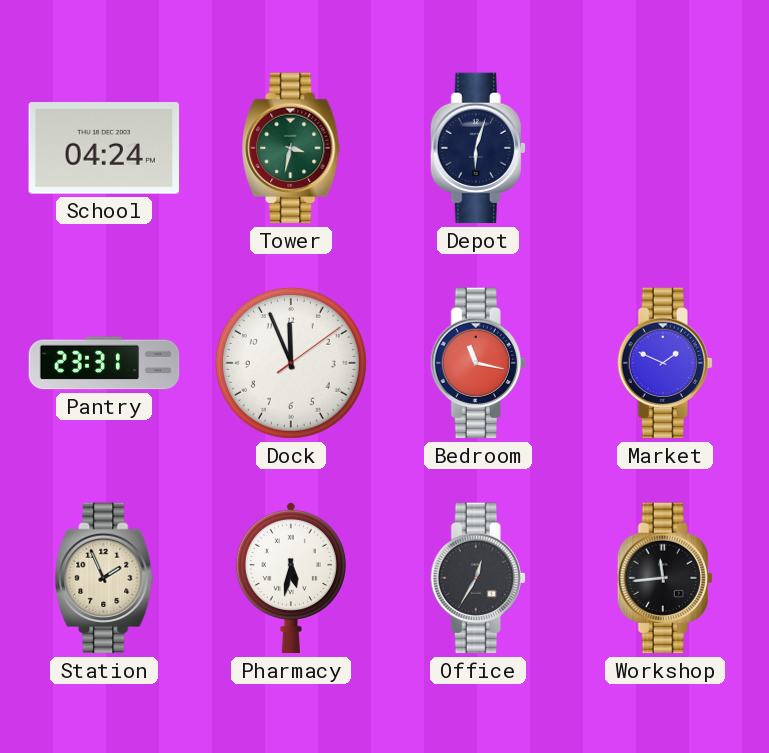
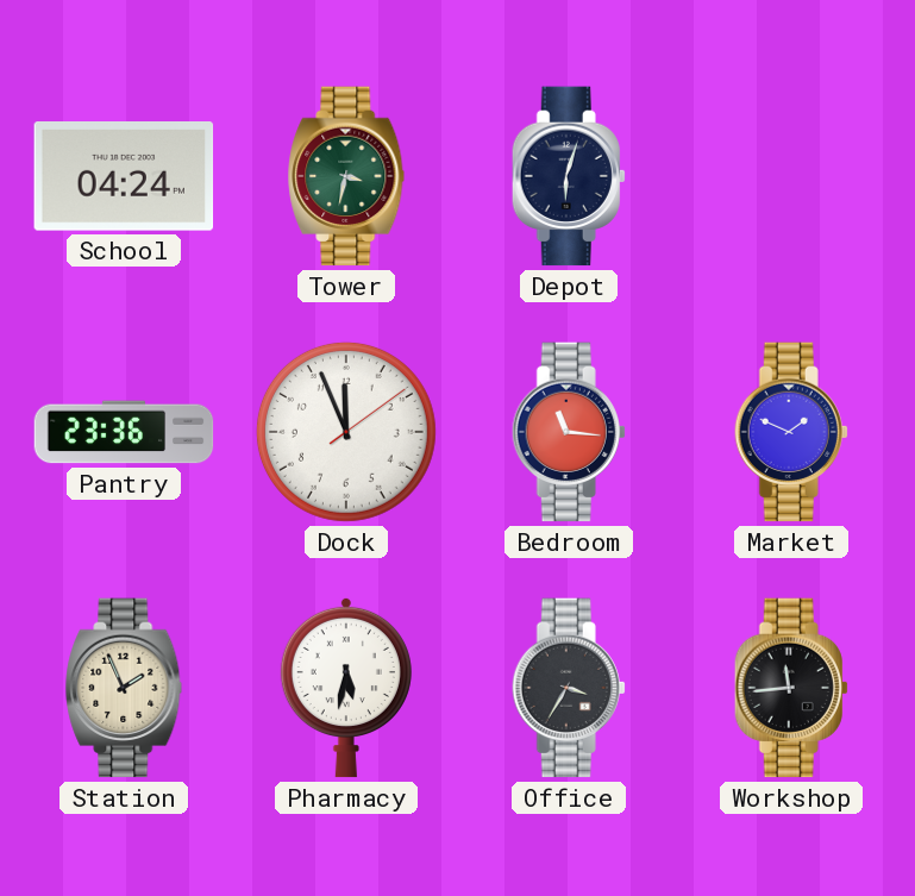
Pantry: 23:31 -> 23:36 (124, 432)
Bedroom: 11:17 -> 11:16 (569, 432)
Office: 12:35 -> 3:35 (569, 688)
